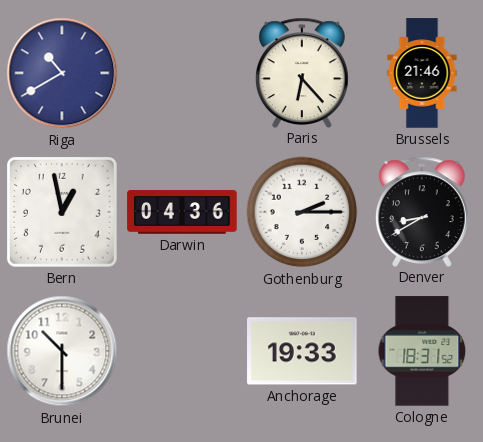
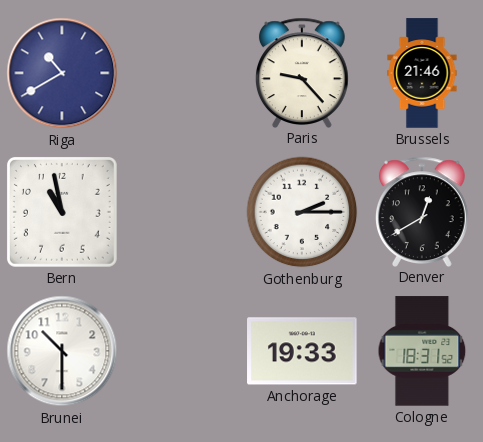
Paris: 6:23 -> 9:23 (302, 72)
Bern: 12:58 -> 10:58 (62, 212)
Darwin: 04:36 -> none (182, 212)
Denver: 8:40 -> 12:40 (422, 211)
